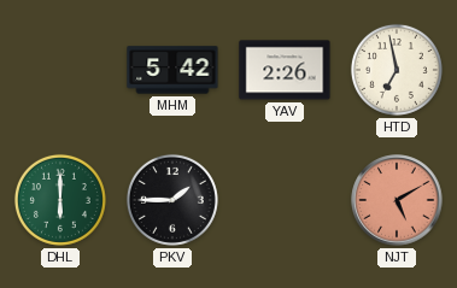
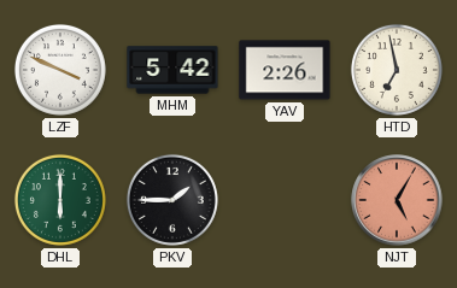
LZF: none -> 3:49 (60, 70)
NJT: 5:10 -> 5:05 (397, 200)
